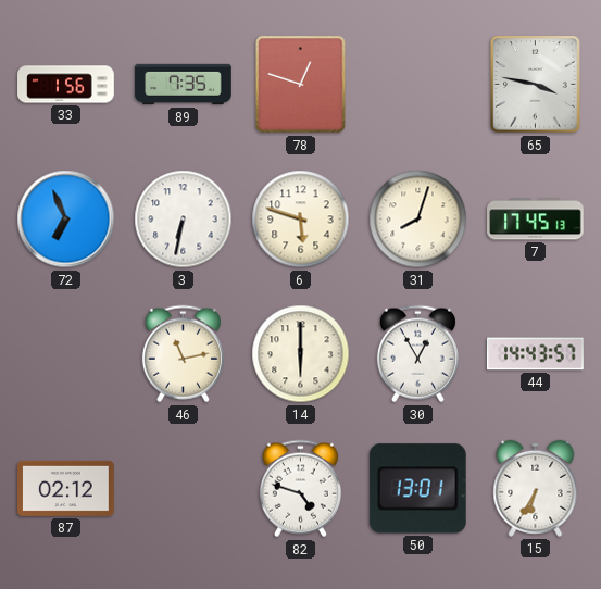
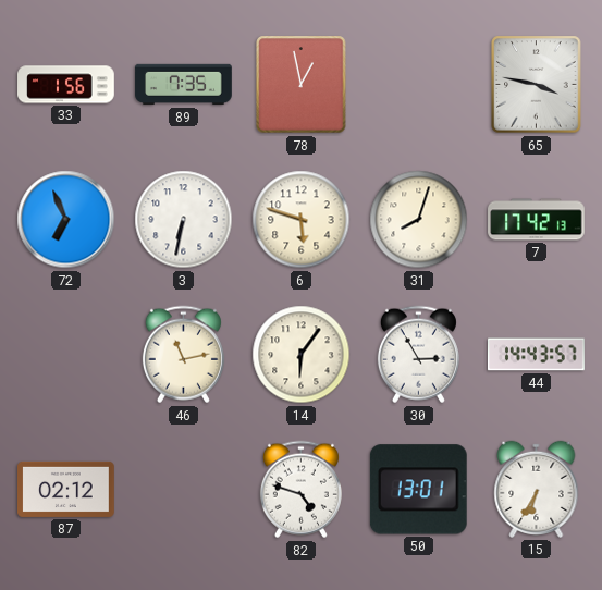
78: 12:48 -> 12:58 (302, 85)
7: 17:45 -> 17:42 (537, 220)
14: 6:00 -> 6:06 (302, 355)
30: 12:55 -> 2:55 (418, 355)
